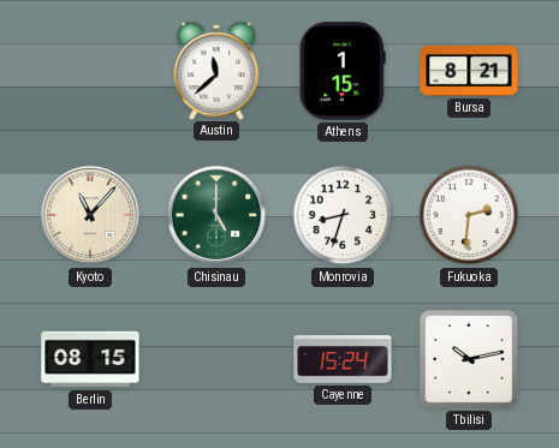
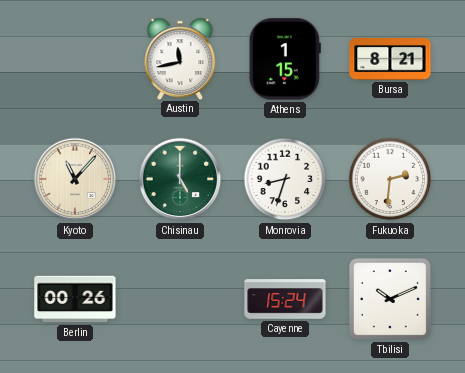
Austin: 11:38 -> 11:43 (180, 58)
Berlin: 08:15 -> 00:26 (75, 299)
Tbilisi: 10:13 -> 10:11 (390, 299)
